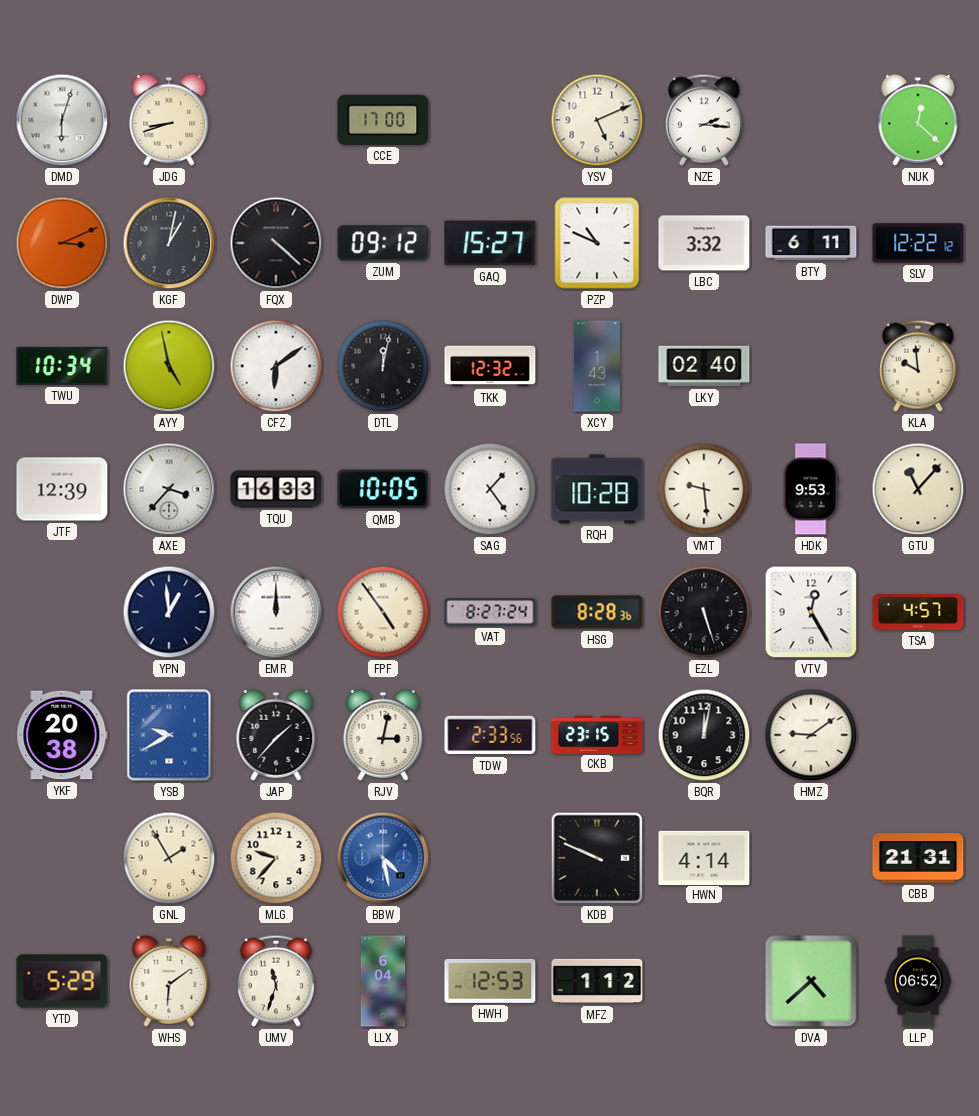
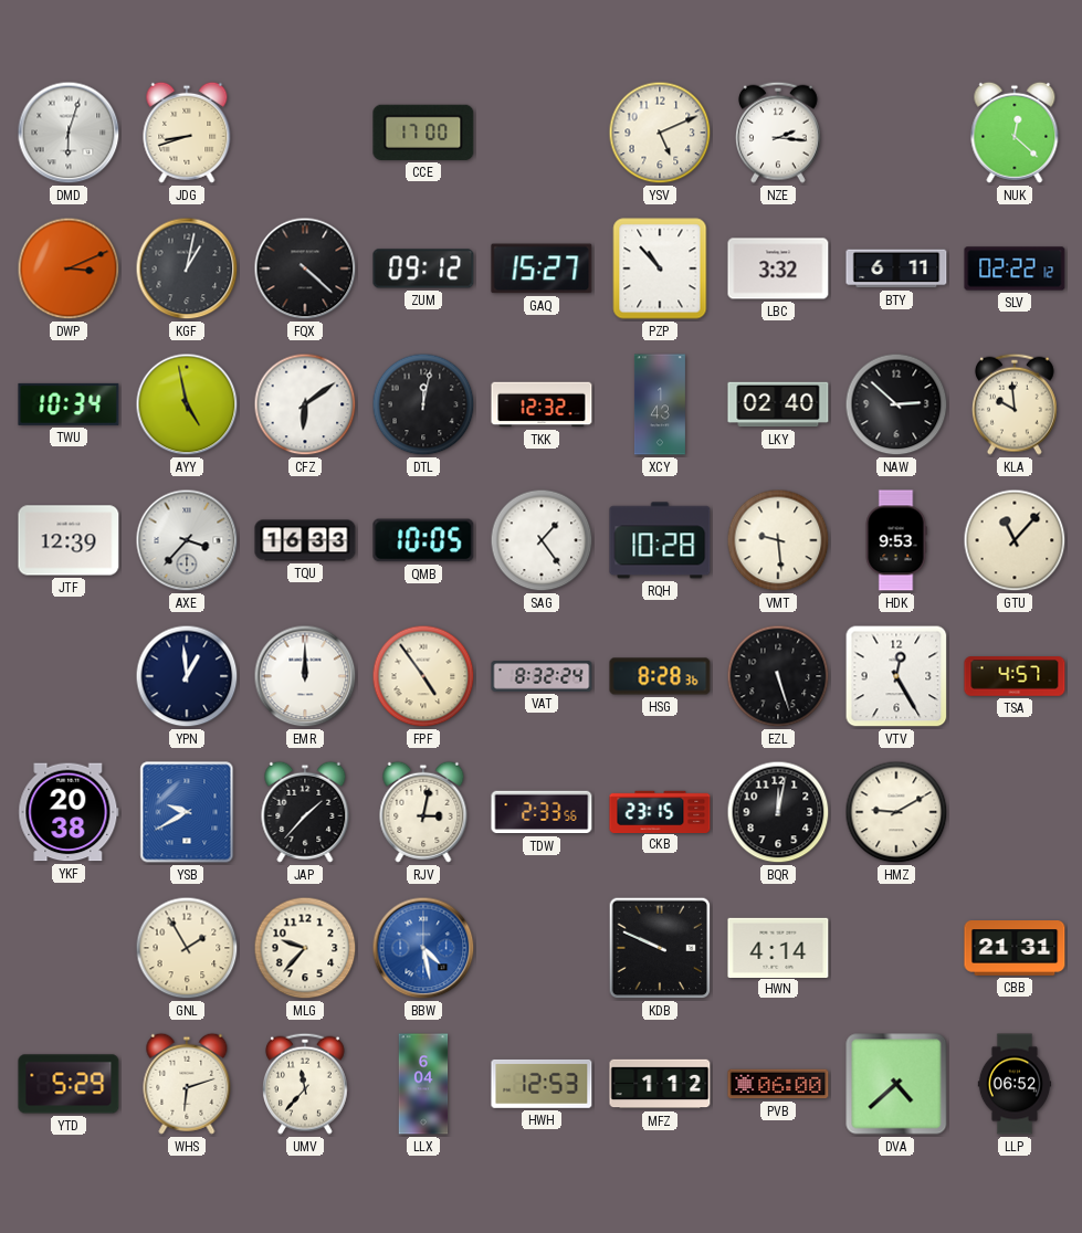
PZP: 10:49 -> 10:53 (660, 268)
SLV: 12:22 -> 02:22 (1015, 268)
NAW: none -> 2:52 (896, 404)
VAT: 8:27 -> 8:32 (542, 676)
HMZ: 9:09 -> 9:10 (896, 812)
WHS: 6:09 -> 6:12 (187, 1084)
UMV: 11:33 -> 11:37 (305, 1084)
PVB: none -> 06:00 (778, 1084)
